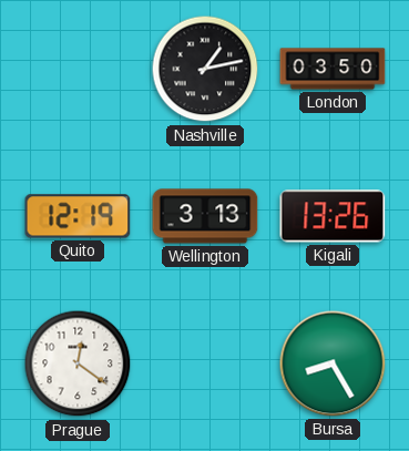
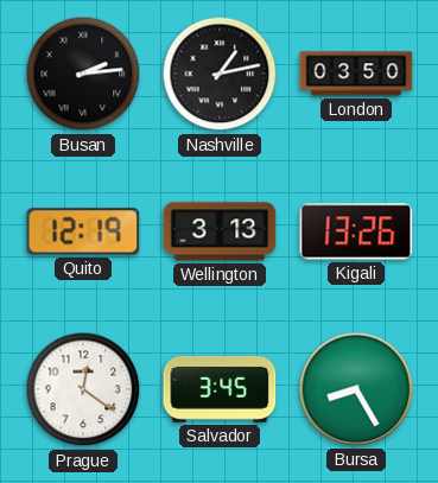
Busan: none -> 2:14 (83, 74)
Salvador: none -> 3:45 (220, 390)
